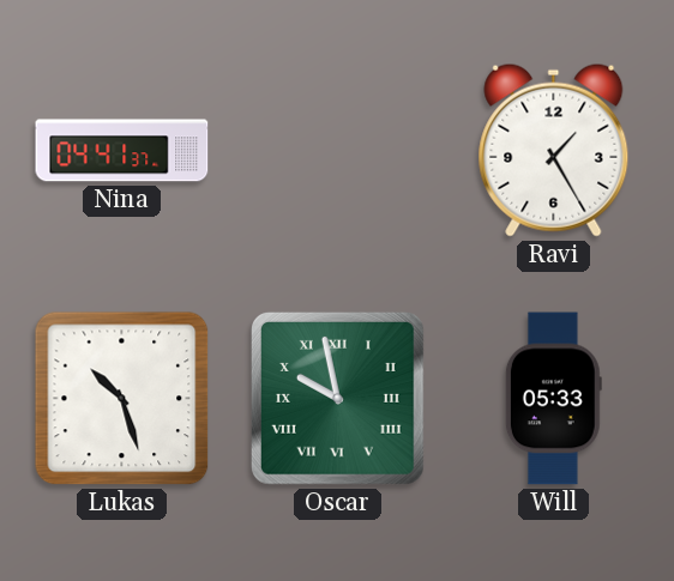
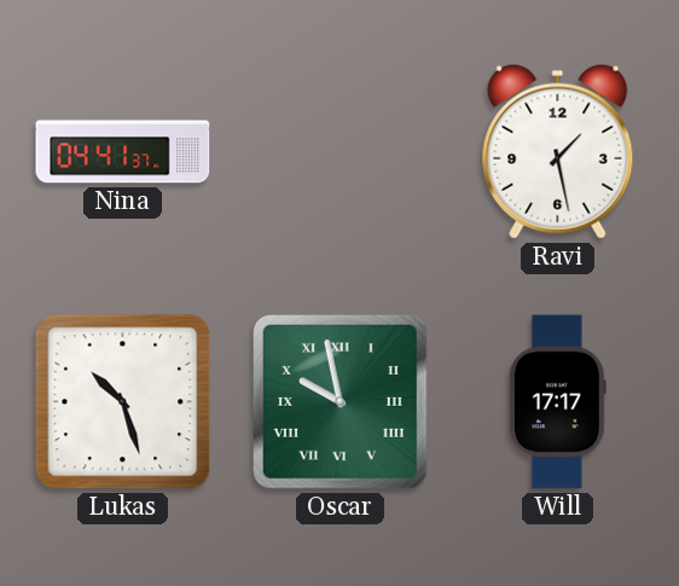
Ravi: 1:25 -> 1:28 (558, 151)
Will: 05:33 -> 17:17 (557, 402)
